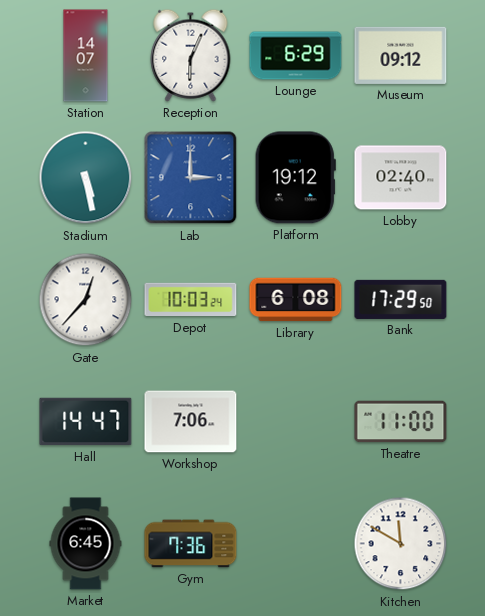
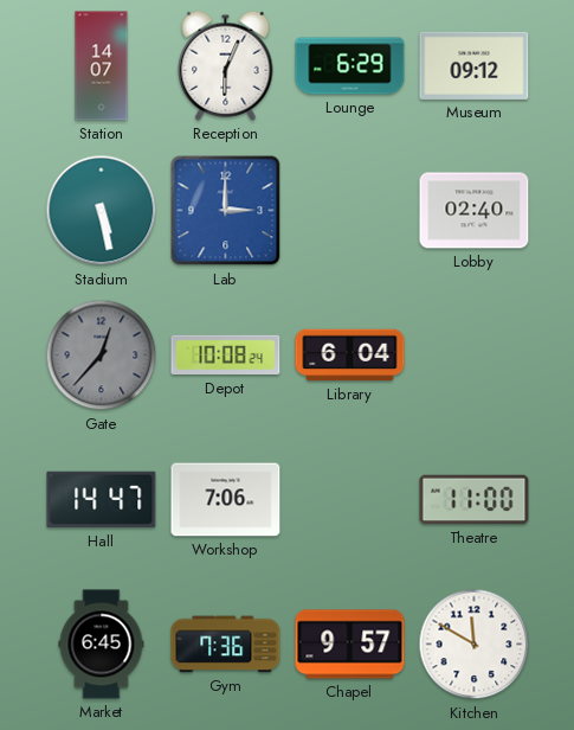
Platform: 19:12 -> none (295, 178)
Gate dial: white -> grey (102, 356)
Depot: 10:03 -> 10:08 (226, 356)
Library: 6:08 -> 6:04 (350, 356)
Bank: 17:29 -> none (401, 299)
Chapel: none -> 9:57 (350, 645)
